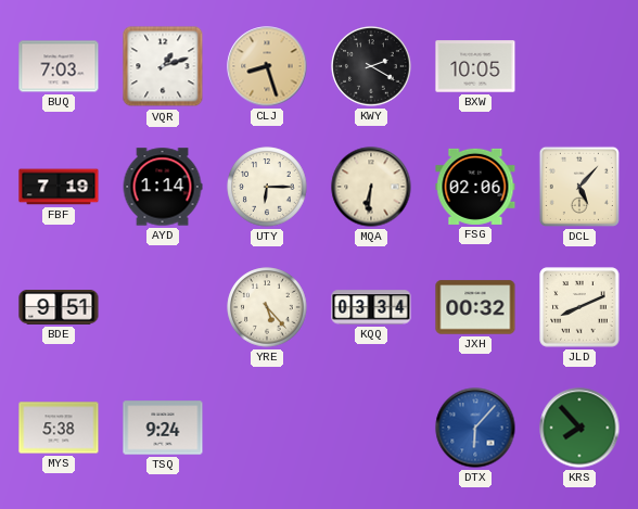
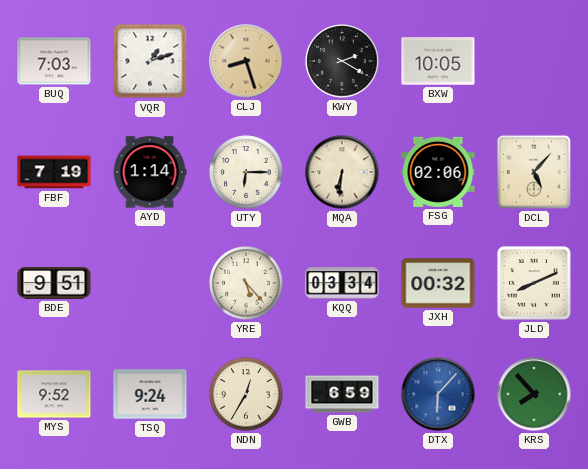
MYS: 5:38 -> 9:52 (54, 394)
NDN: none -> 12:35 (246, 394)
GWB: none -> 6:59 (342, 394)
